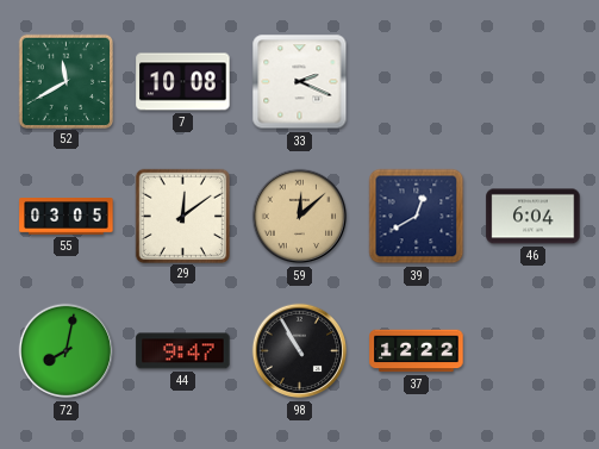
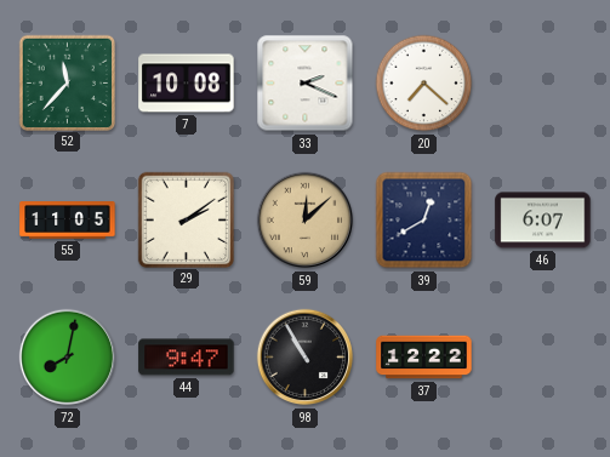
52: 11:40 -> 11:37 (67, 82)
20: none -> 7:22 (424, 84)
55: 03:05 -> 11:05 (68, 221)
29: 12:09 -> 2:09 (186, 219)
46: 6:04 -> 6:07 (543, 221)
